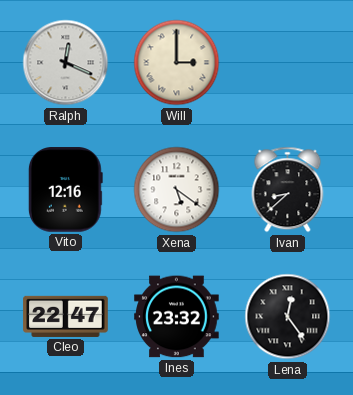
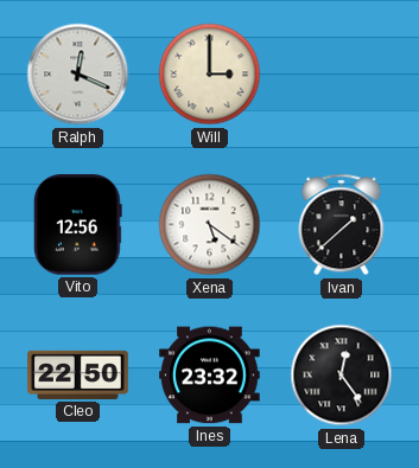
Vito: 12:16 -> 12:56 (77, 225)
Ivan: 8:38 -> 1:38 (342, 225)
Cleo: 22:47 -> 22:50 (78, 374)
